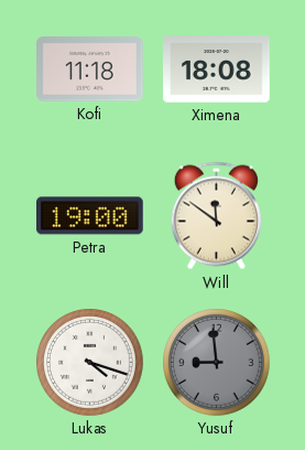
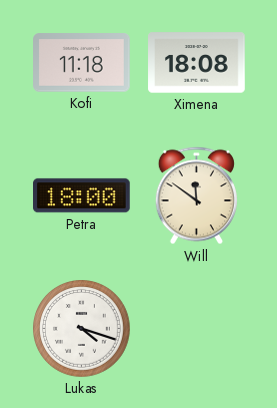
Petra: 19:00 -> 18:00 (82, 196)
Yusuf: 8:59 -> none (217, 363)
